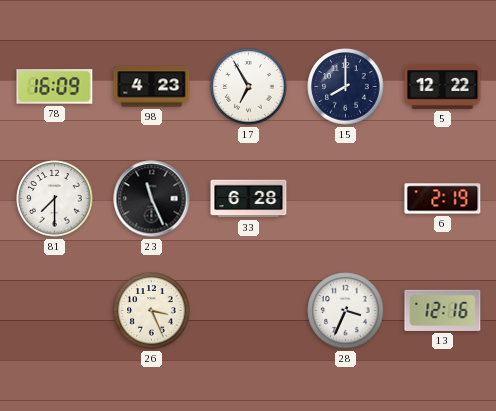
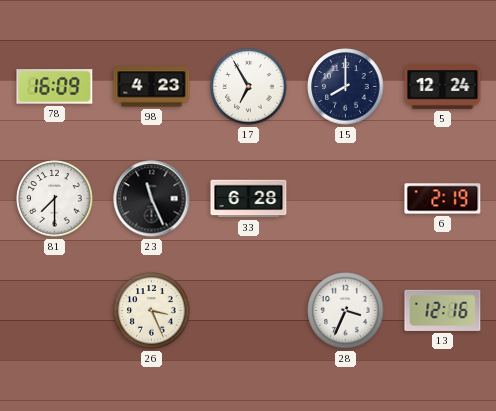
5: 12:22 -> 12:24 (443, 86)
